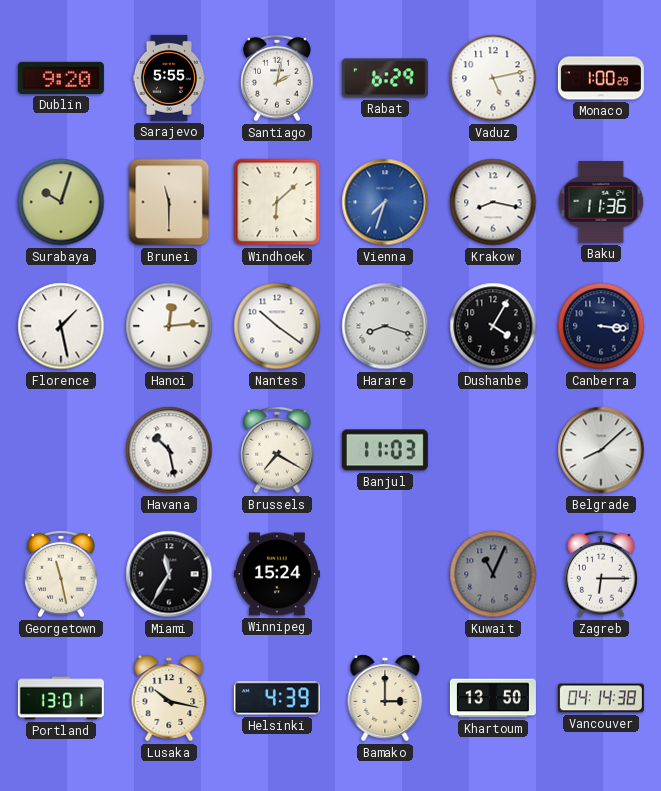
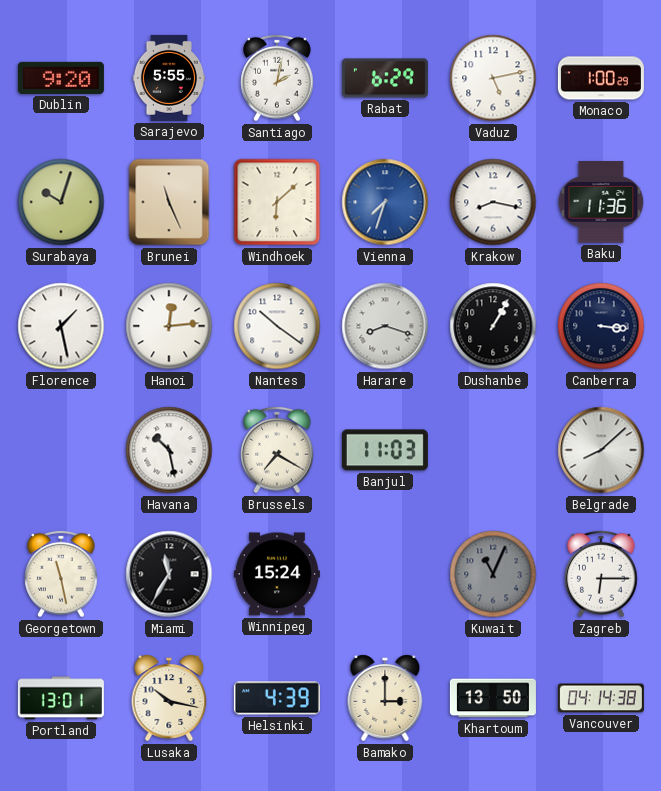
Brunei: 11:30 -> 11:26 (169, 202)
Dushanbe: 4:05 -> 1:05 (493, 326)
